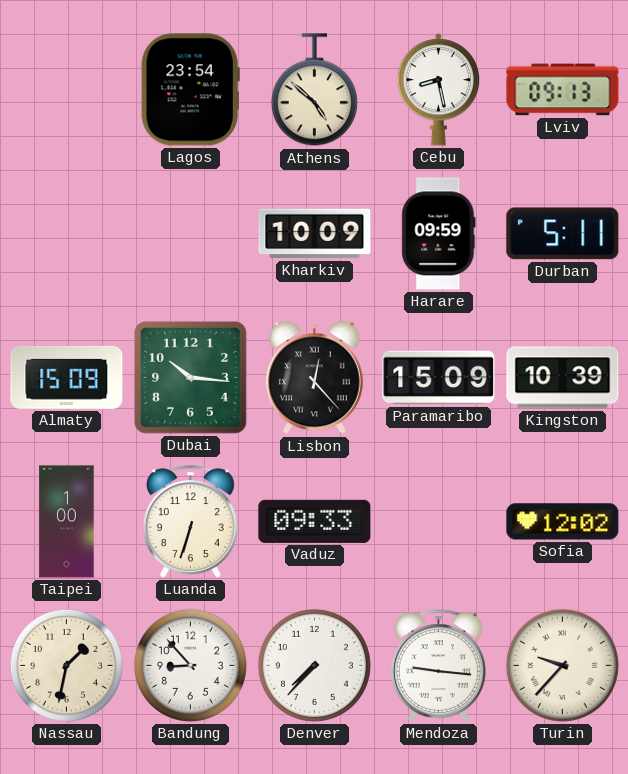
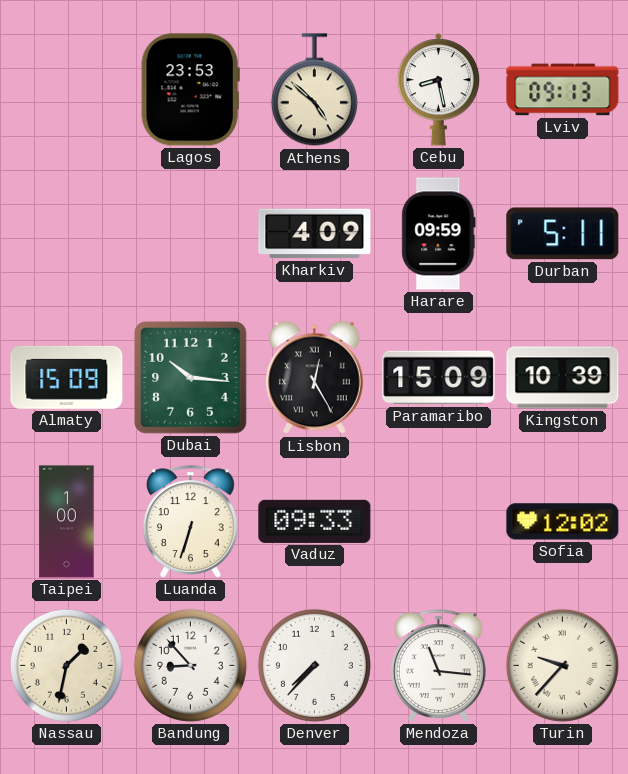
Lagos: 23:54 -> 23:53 (190, 90)
Kharkiv: 10:09 -> 4:09 (315, 234)
Lisbon: 12:23 -> 12:25 (314, 378)
Mendoza: 9:16 -> 11:16 (438, 666)
